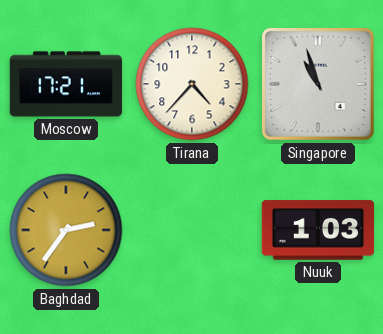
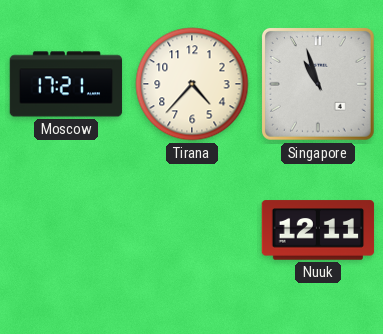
Baghdad: 2:36 -> none (66, 230)
Nuuk: 1:03 -> 12:11 (318, 230)
